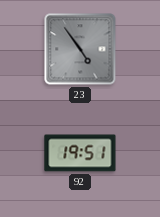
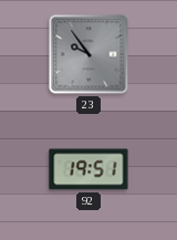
23: 4:54 -> 9:54 (88, 54)
